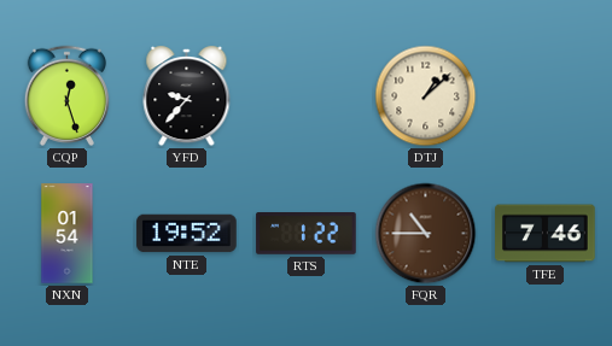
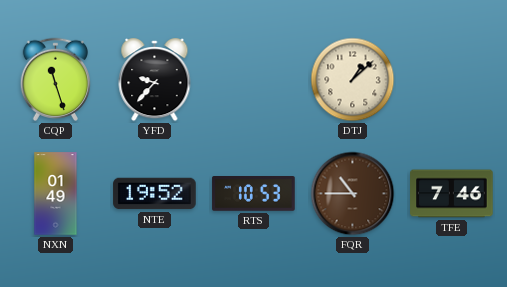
CQP: 12:27 -> 11:27 (55, 79)
NXN: 01:54 -> 01:49 (56, 194)
RTS: 1:22 -> 10:53 (254, 194)
